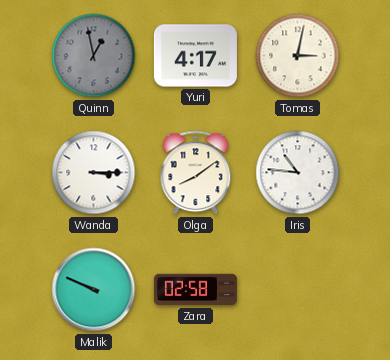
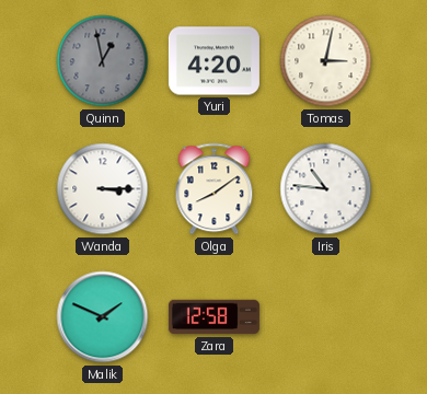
Yuri: 4:17 -> 4:20 (214, 61)
Malik: 9:49 -> 1:49 (103, 317)
Zara: 02:58 -> 12:58 (214, 317)
